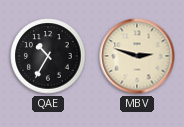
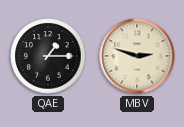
QAE: 10:35 -> 1:15 (48, 56)
